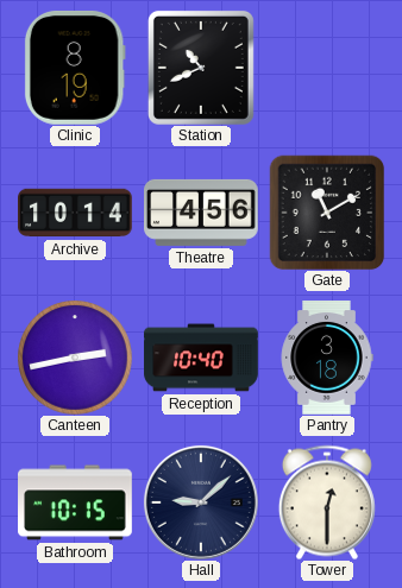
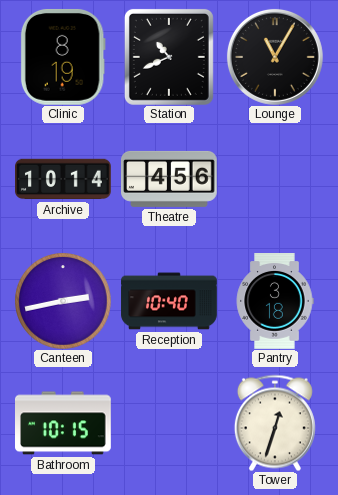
Lounge: none -> 11:05 (275, 57)
Gate: 11:10 -> none (327, 213)
Hall: 9:08 -> none (201, 502)
Tower: 12:30 -> 12:33 (275, 423)
